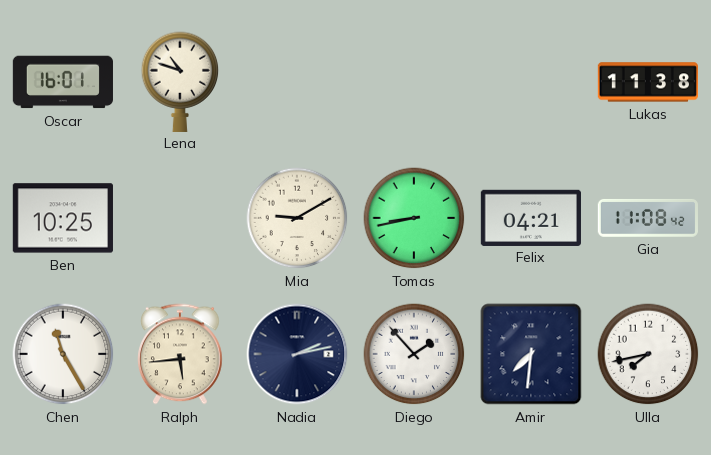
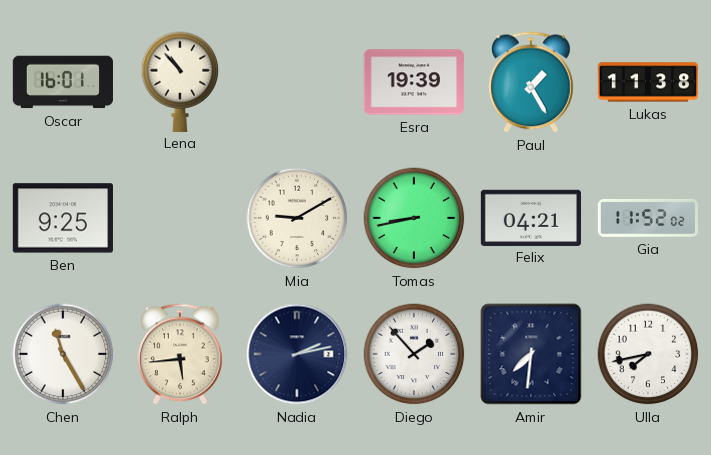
Lena: 10:48 -> 10:53 (180, 81)
Esra: none -> 19:39 (414, 82)
Paul: none -> 1:25 (531, 82)
Ben: 10:25 -> 9:25 (63, 218)
Gia: 11:08 -> 11:52 (648, 218)
